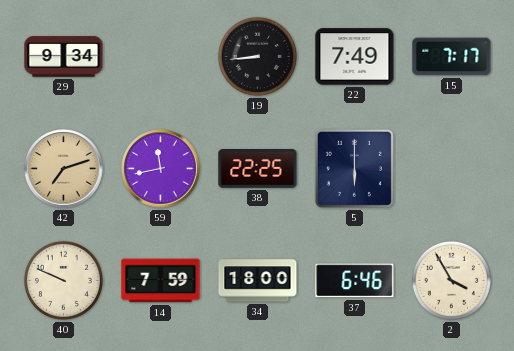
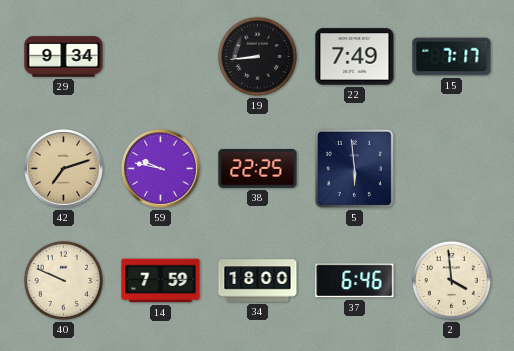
59: 11:43 -> 9:47 (161, 169)
5: 6:00 -> 5:59 (354, 168)
2: 3:55 -> 3:59 (451, 280)
